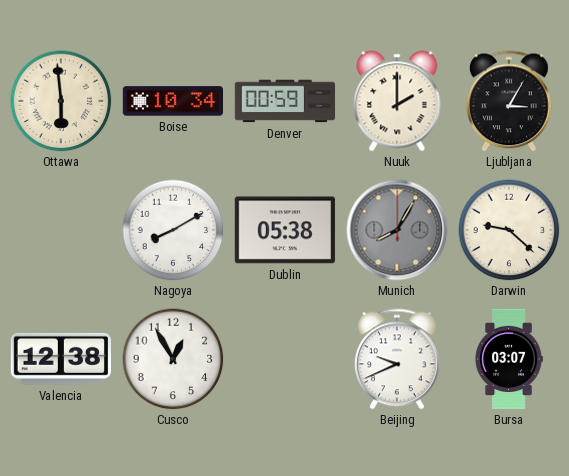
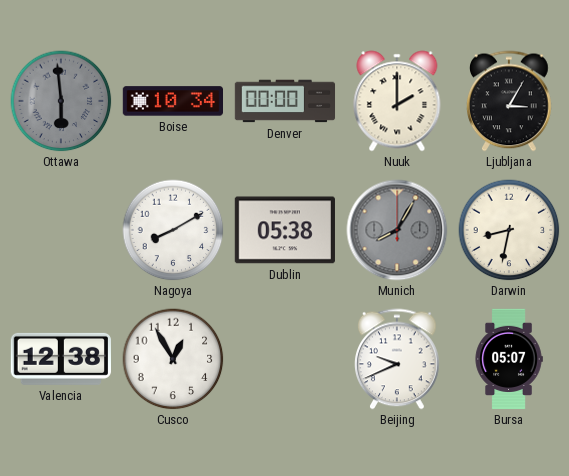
Ottawa dial: cream -> grey (61, 101)
Denver: 00:59 -> 00:00 (285, 101)
Darwin: 9:22 -> 8:32 (509, 230)
Bursa: 03:07 -> 05:07 (509, 359)
